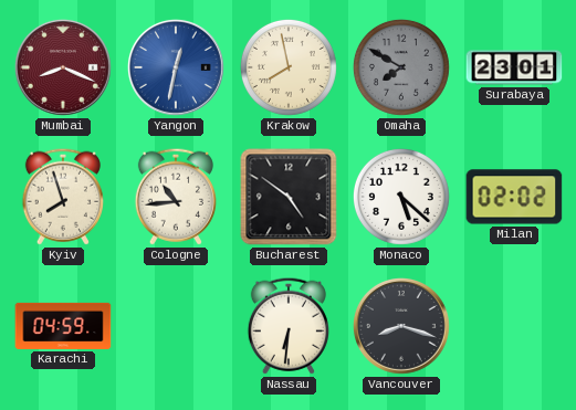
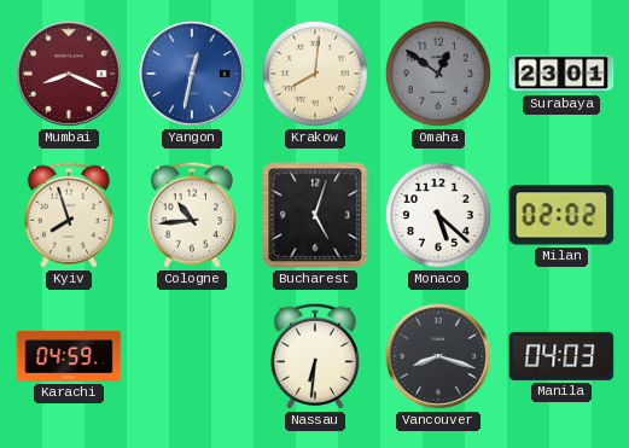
Krakow: 7:58 -> 8:01 (315, 74)
Omaha: 7:50 -> 12:51 (438, 74)
Bucharest: 4:51 -> 5:03 (315, 215)
Manila: none -> 04:03 (561, 356)
